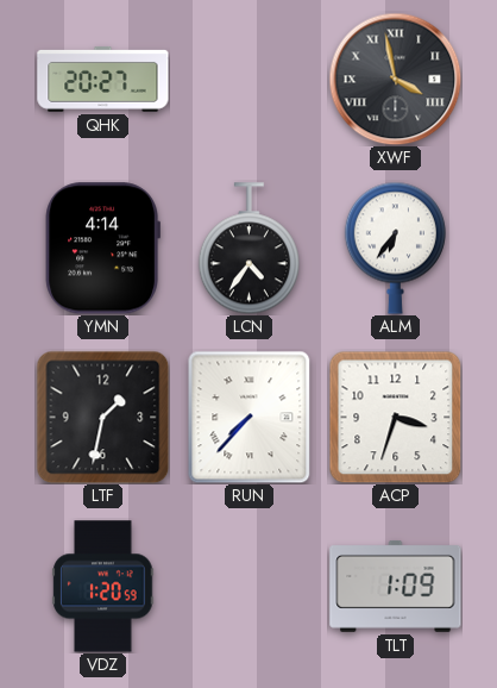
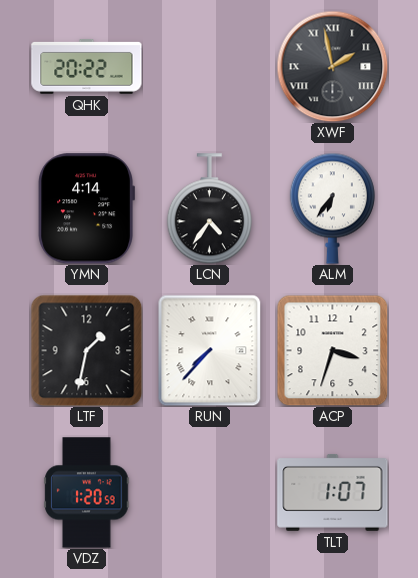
QHK: 20:27 -> 20:22 (87, 66)
XWF: 3:58 -> 1:58 (332, 66)
TLT: 1:09 -> 1:07 (333, 492)
